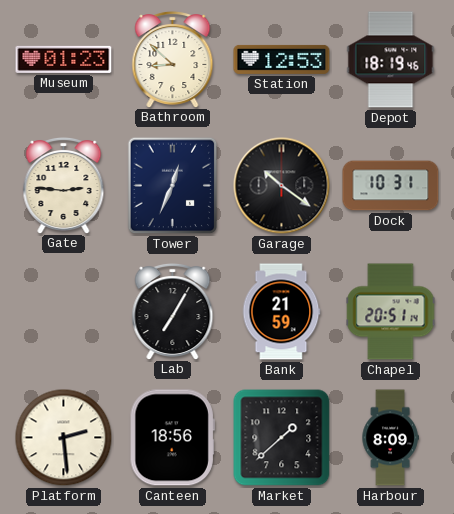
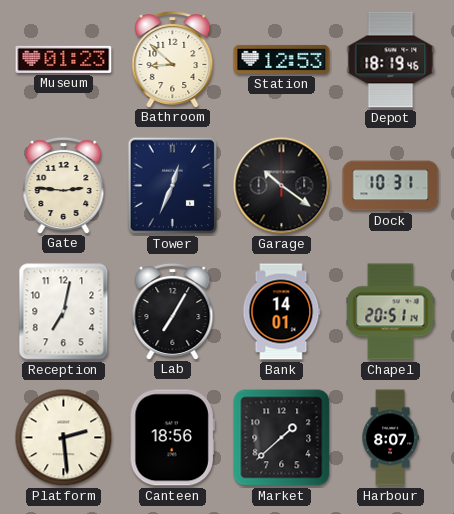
Reception: none -> 7:02 (64, 312)
Bank: 21:59 -> 14:01 (281, 312)
Harbour: 8:09 -> 8:07 (390, 438)
